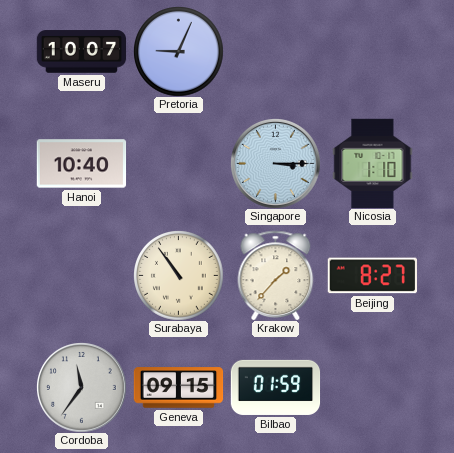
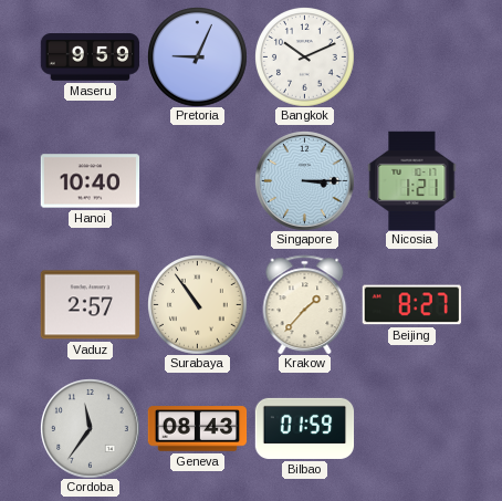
Maseru: 10:07 -> 9:59 (90, 58)
Bangkok: none -> 10:11 (305, 58)
Nicosia: 1:10 -> 1:21 (412, 180)
Vaduz: none -> 2:57 (90, 305)
Geneva: 09:15 -> 08:43 (197, 429)
